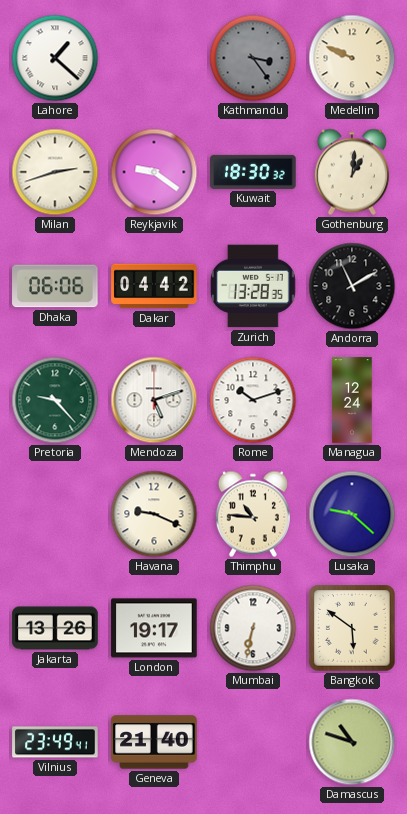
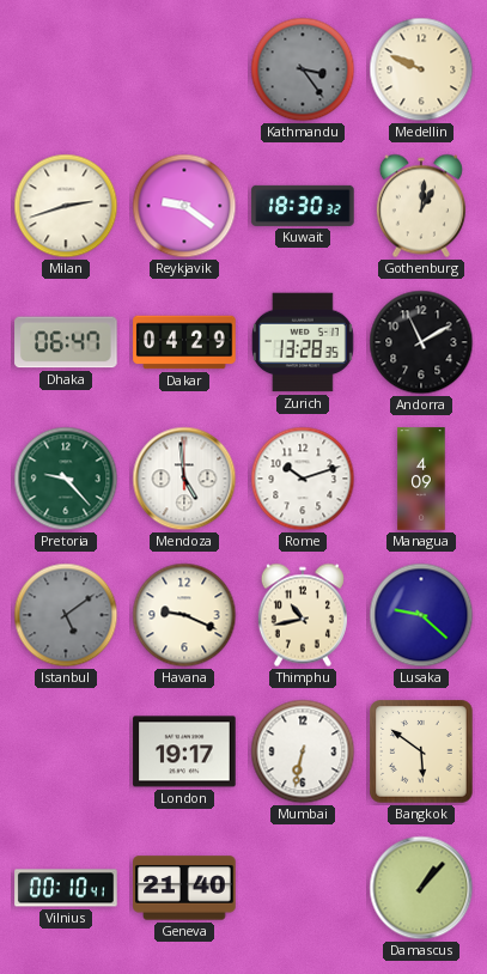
Lahore: 1:22 -> none (55, 58)
Dhaka: 06:06 -> 06:47 (66, 342)
Dakar: 04:42 -> 04:29 (184, 342)
Mendoza: 5:12 -> 4:59 (184, 479)
Managua: 12:24 -> 4:09 (421, 479)
Istanbul: none -> 5:09 (66, 615)
Thimphu: 10:46 -> 10:43 (303, 615)
Jakarta: 13:26 -> none (55, 628)
Vilnius: 23:49 -> 00:10 (66, 888)
Damascus: 10:48 -> 1:07 (421, 888)
